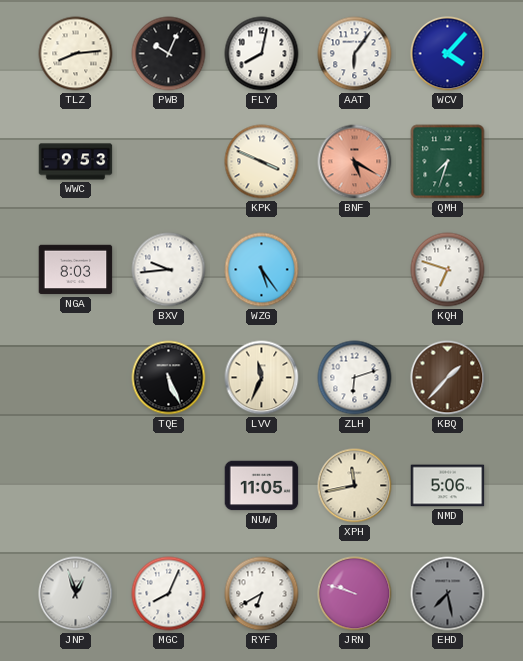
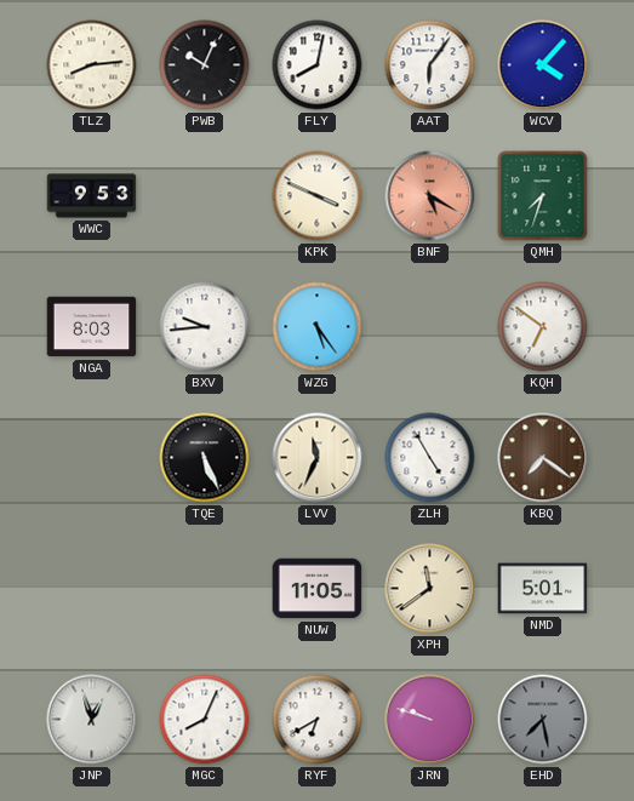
KQH: 6:48 -> 6:51 (543, 327)
ZLH: 6:12 -> 4:55 (430, 458)
KBQ: 1:37 -> 7:21 (543, 458)
XPH: 11:43 -> 11:39 (430, 589)
NMD: 5:06 -> 5:01 (543, 589)
